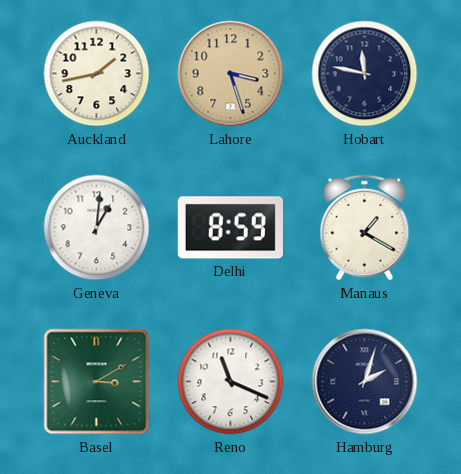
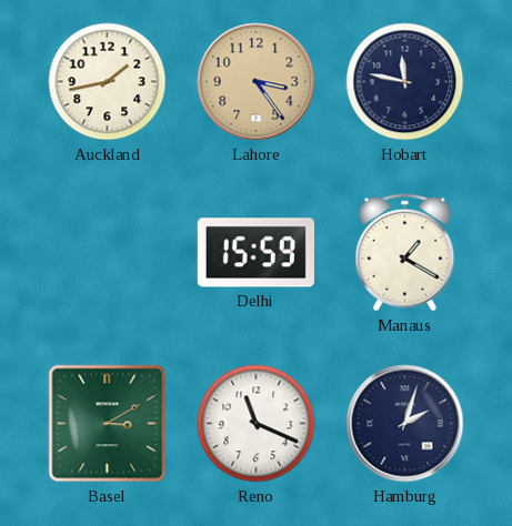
Lahore: 3:27 -> 3:24 (257, 82)
Geneva: 1:01 -> none (97, 228)
Delhi: 8:59 -> 15:59 (255, 253)
